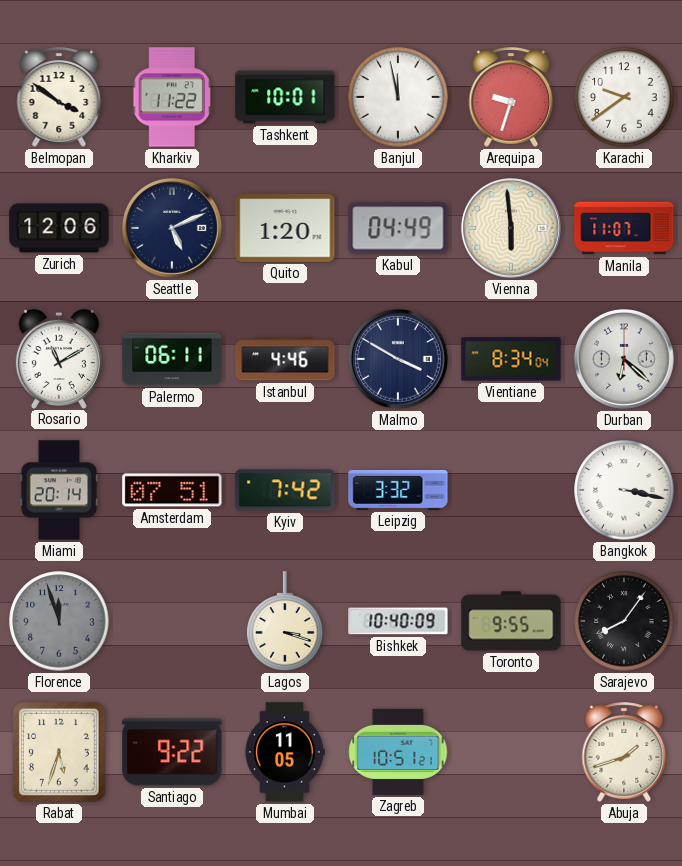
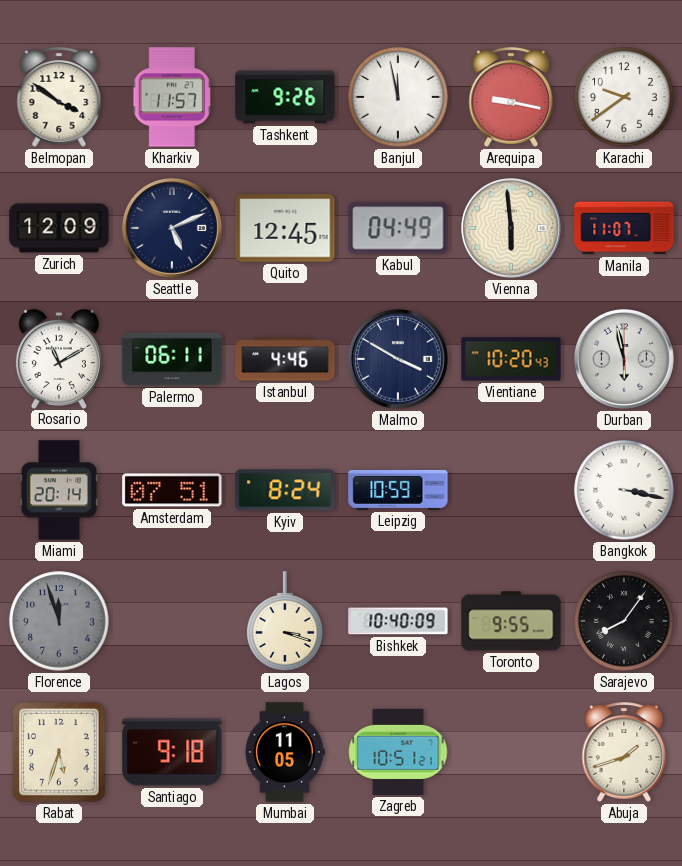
Kharkiv: 11:22 -> 11:57 (172, 97)
Tashkent: 10:01 -> 9:26 (285, 97)
Arequipa: 9:33 -> 9:17 (511, 97)
Zurich: 12:06 -> 12:09 (59, 228)
Quito: 1:20 -> 12:45 (285, 228)
Vientiane: 8:34 -> 10:20 (511, 359)
Durban: 6:22 -> 5:58 (625, 360)
Kyiv: 7:42 -> 8:24 (285, 490)
Leipzig: 3:32 -> 10:59 (398, 490)
Santiago: 9:22 -> 9:18 (172, 752)
